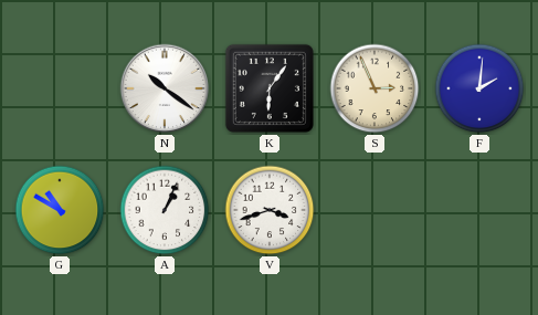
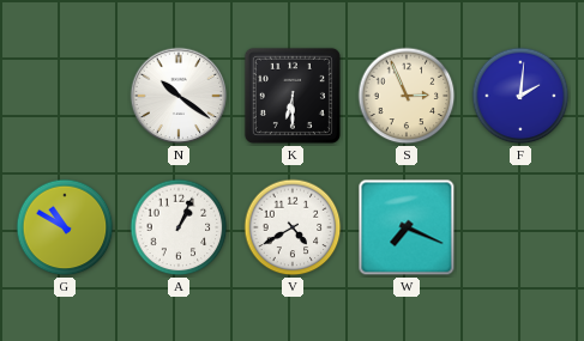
K: 6:06 -> 6:30 (293, 96)
V: 3:42 -> 4:40 (293, 227)
W: none -> 7:19 (407, 227)
